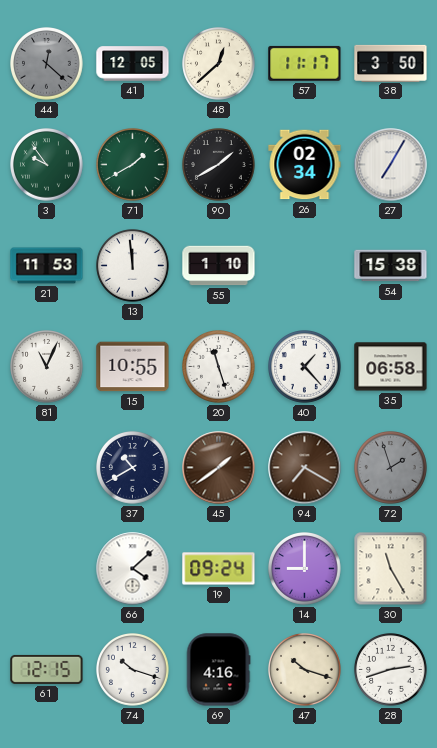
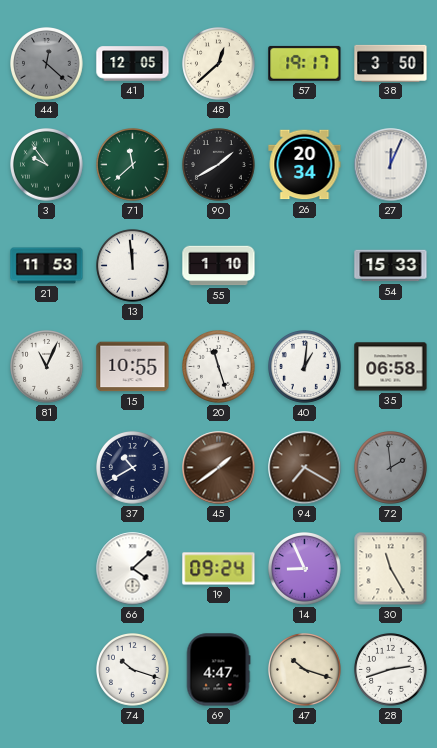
57: 11:17 -> 19:17 (305, 63)
71: 1:40 -> 11:38 (133, 165)
26: 02:34 -> 20:34 (305, 165)
27: 7:05 -> 12:04 (391, 165)
54: 15:38 -> 15:33 (391, 266)
40: 1:23 -> 1:01 (305, 367)
72: 1:57 -> 1:59 (391, 468)
14: 9:00 -> 8:56 (305, 569)
61: 12:15 -> none (47, 669)
69: 4:16 -> 4:47 (218, 670)
